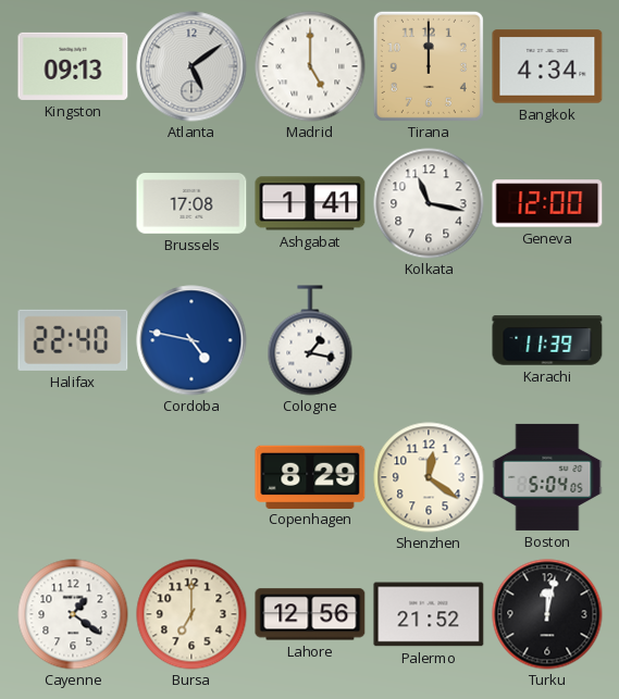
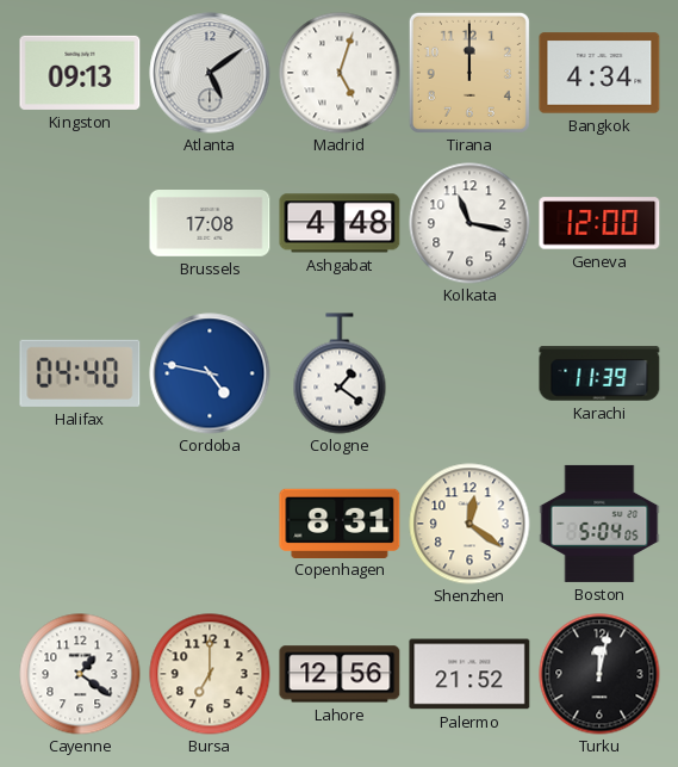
Madrid: 5:00 -> 5:03 (340, 73)
Ashgabat: 1:41 -> 4:48 (340, 223)
Halifax: 22:40 -> 04:40 (80, 373)
Cologne: 1:17 -> 1:21 (340, 373)
Copenhagen: 8:29 -> 8:31 (340, 522)
